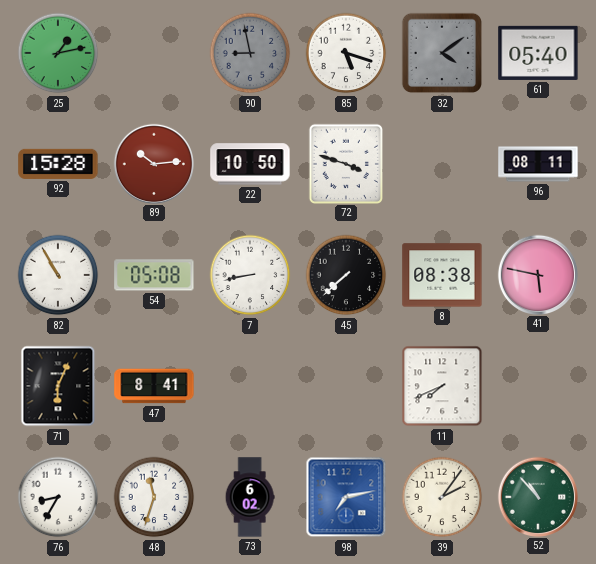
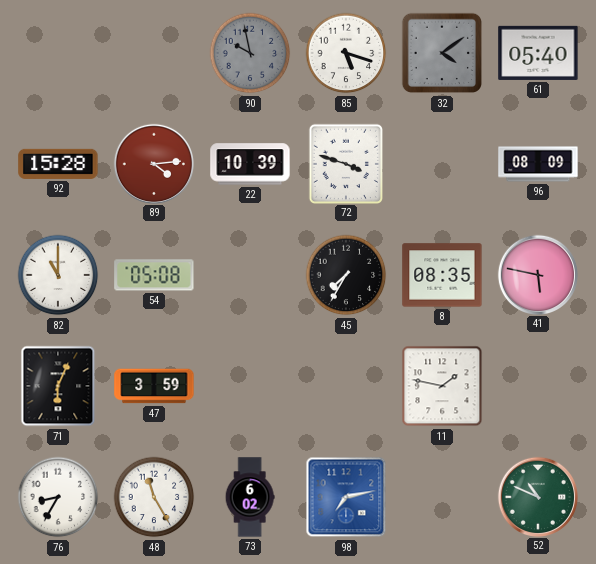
25: 1:13 -> none (58, 53)
90: 8:58 -> 9:58 (250, 53)
89: 10:14 -> 4:14 (153, 163)
22: 10:50 -> 10:39 (250, 164)
96: 08:11 -> 08:09 (538, 164)
82: 10:55 -> 11:00 (58, 275)
7: 8:43 -> none (250, 275)
45: 7:38 -> 7:35 (346, 275)
8: 08:38 -> 08:35 (442, 275)
47: 8:41 -> 3:59 (154, 386)
11: 7:41 -> 1:47 (442, 386)
48: 11:33 -> 11:25 (154, 497)
39: 2:06 -> none (442, 497)
52: 10:53 -> 10:49 (537, 496)
